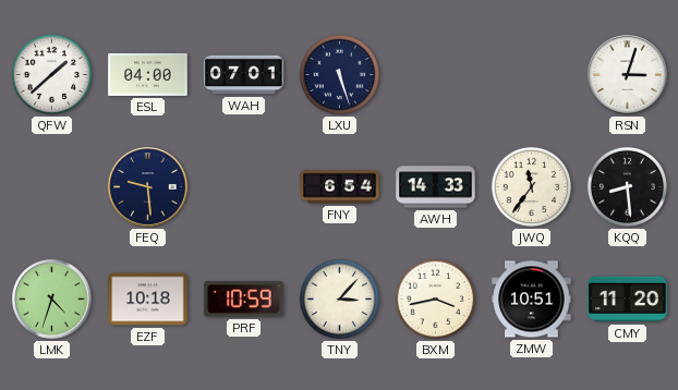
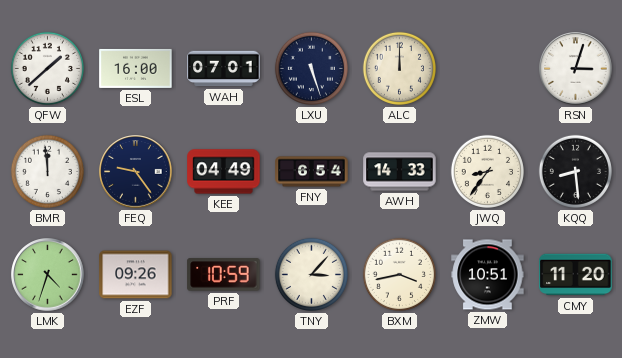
ESL: 04:00 -> 16:00 (136, 68)
ALC: none -> 12:00 (399, 68)
BMR: none -> 11:59 (47, 171)
FEQ: 9:29 -> 9:24 (136, 172)
KEE: none -> 04:49 (224, 172)
JWQ: 11:36 -> 8:36 (487, 171)
EZF: 10:18 -> 09:26 (136, 275)
